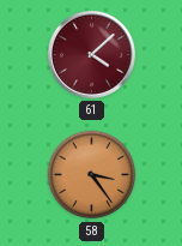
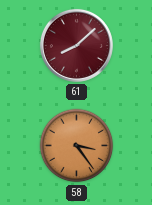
61: 4:08 -> 8:08 (76, 45)
